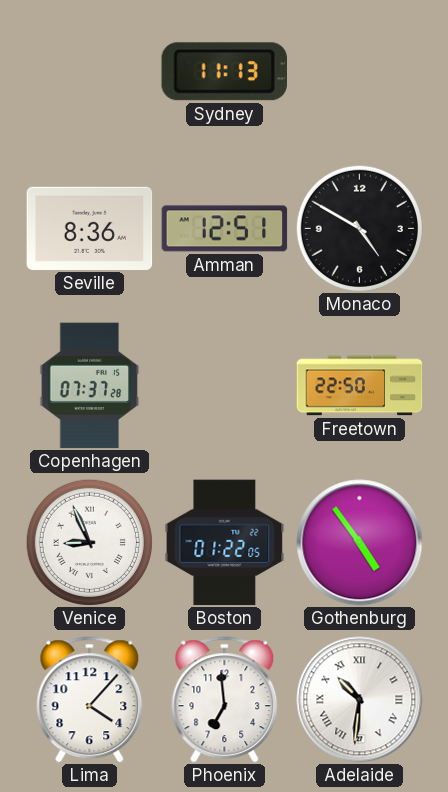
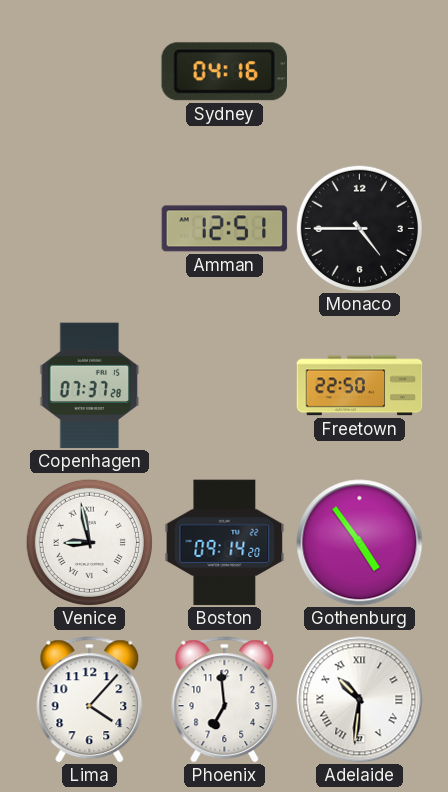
Sydney: 11:13 -> 04:16 (224, 72)
Seville: 8:36 -> none (90, 228)
Monaco: 4:50 -> 4:45 (359, 228)
Venice: 8:56 -> 8:58 (89, 542)
Boston: 01:22 -> 09:14 (225, 543)
